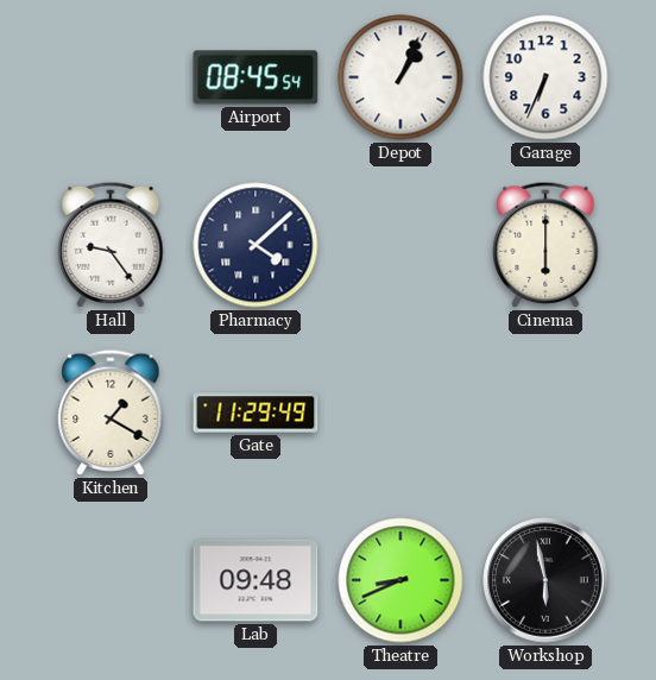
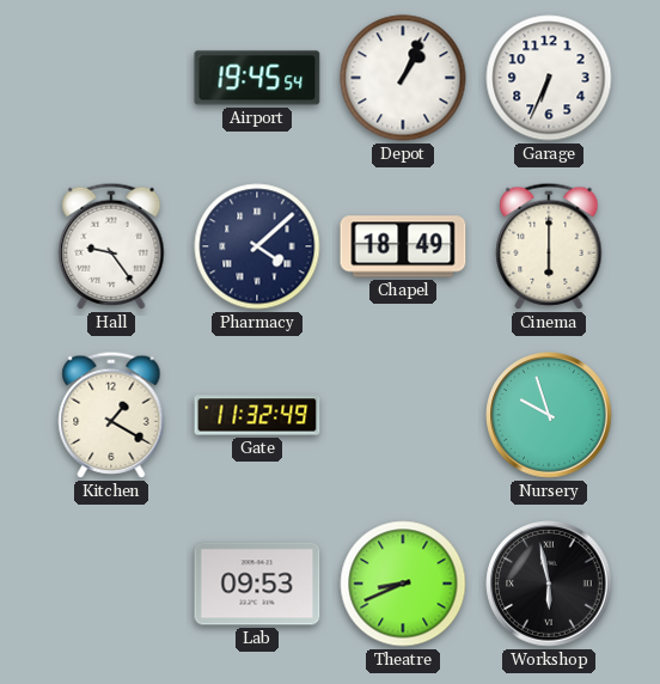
Airport: 08:45 -> 19:45 (257, 78)
Chapel: none -> 18:49 (403, 246)
Gate: 11:29 -> 11:32 (257, 415)
Nursery: none -> 9:57 (549, 415)
Lab: 09:48 -> 09:53 (257, 584)
